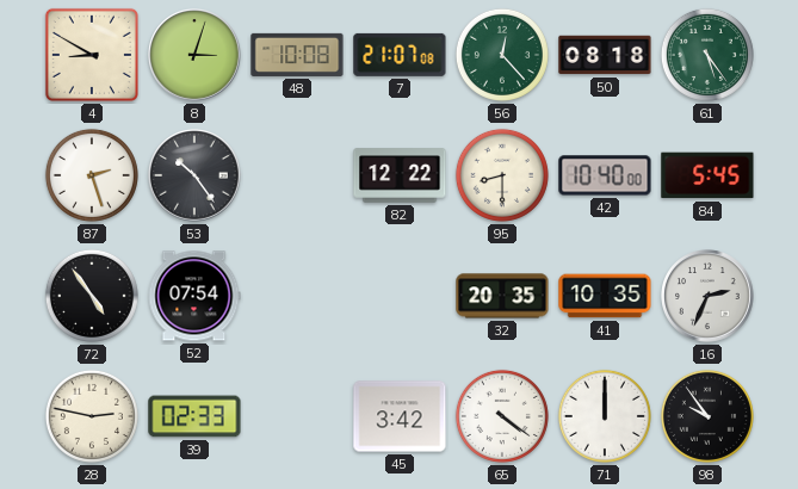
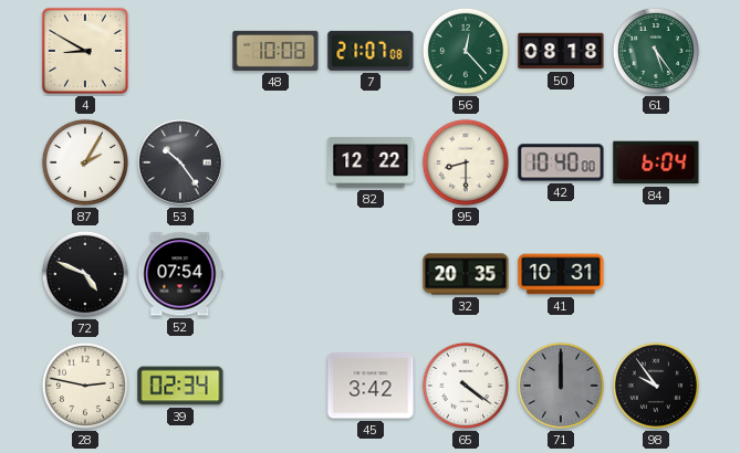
8: 3:03 -> none (194, 55)
87: 2:27 -> 2:05 (85, 162)
84: 5:45 -> 6:04 (656, 162)
72: 4:54 -> 4:49 (85, 274)
41: 10:35 -> 10:31 (561, 274)
16: 2:34 -> none (707, 296)
39: 02:33 -> 02:34 (180, 386)
71 dial: white -> grey (561, 386)
